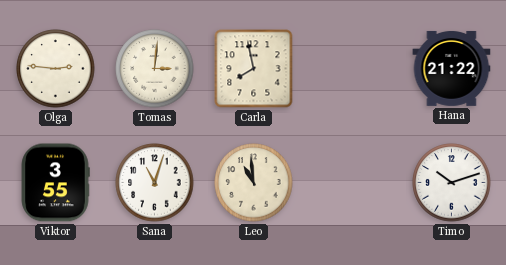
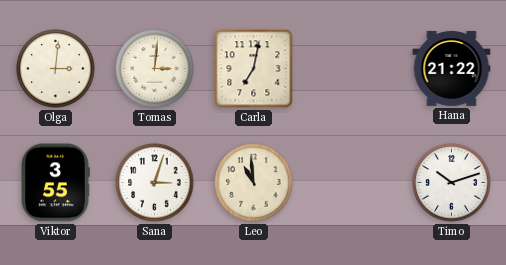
Olga: 2:46 -> 3:01 (56, 69)
Carla: 7:58 -> 7:02 (254, 69)
Sana: 11:03 -> 3:03 (155, 183)
